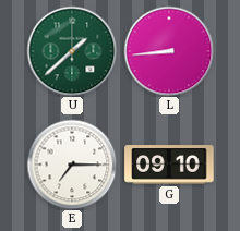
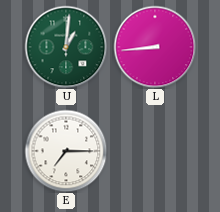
U: 1:38 -> 1:01 (66, 47)
G: 09:10 -> none (169, 166)
